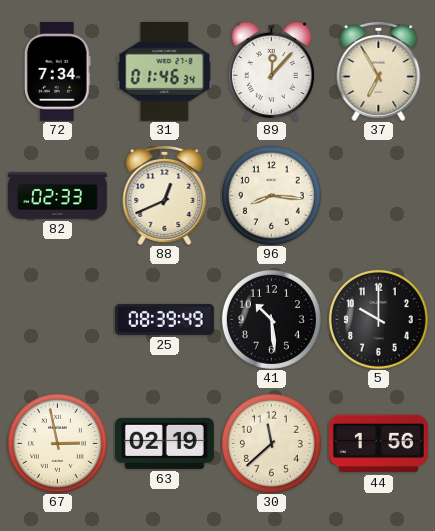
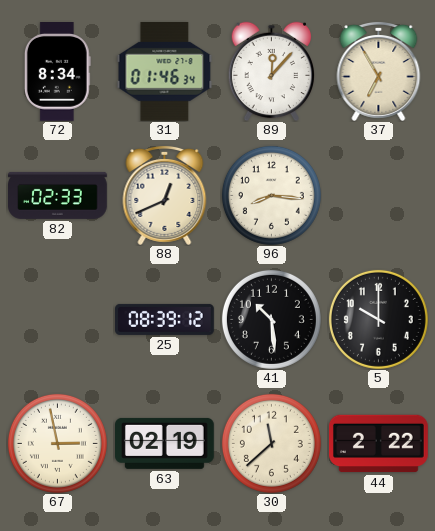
72: 7:34 -> 8:34 (57, 72)
25: 08:39:49 -> 08:39:12 (165, 319)
44: 1:56 -> 2:22 (379, 444)
